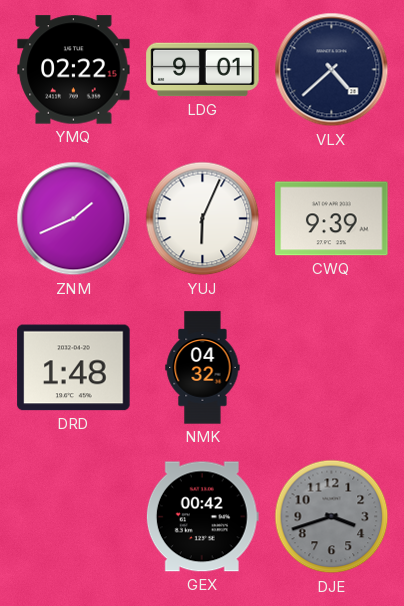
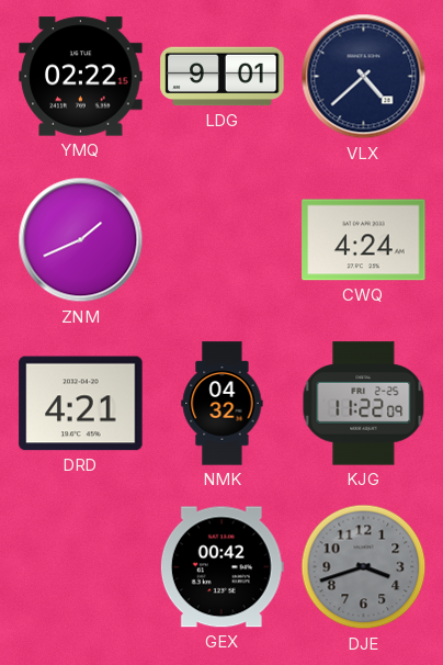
YUJ: 6:04 -> none (203, 219)
CWQ: 9:39 -> 4:24 (364, 240)
DRD: 1:48 -> 4:21 (81, 404)
KJG: none -> 11:22 (364, 404)
